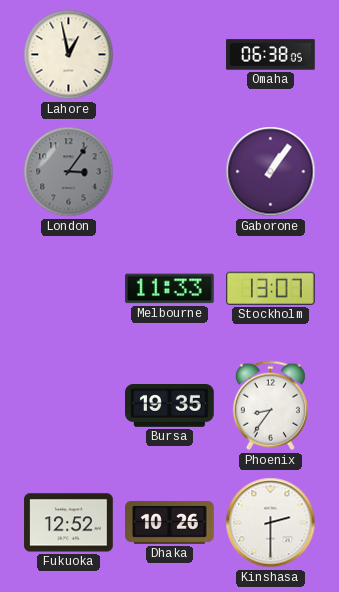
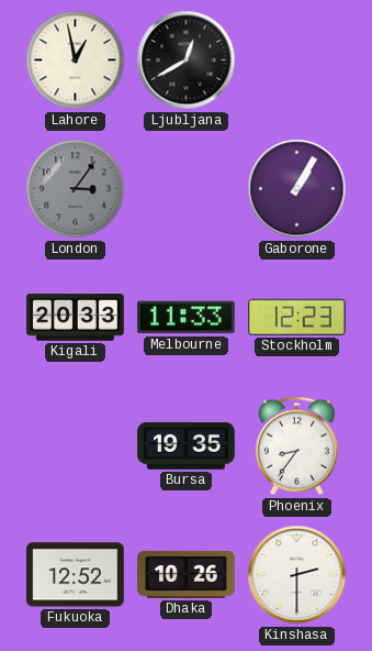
Ljubljana: none -> 12:40 (187, 60)
Omaha: 06:38 -> none (271, 55)
Gaborone: 1:06 -> 1:05 (297, 189)
Kigali: none -> 20:33 (76, 318)
Stockholm: 13:07 -> 12:23 (297, 317)
